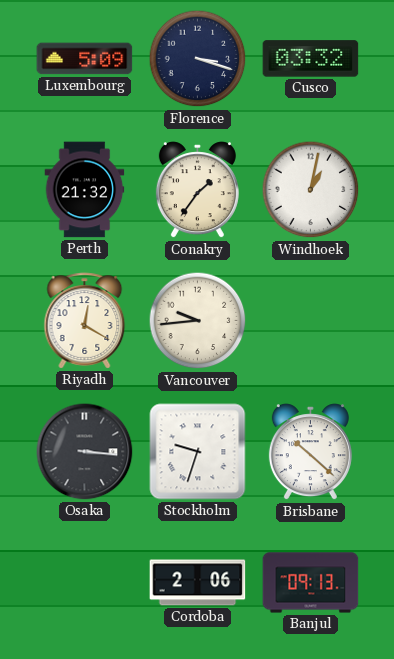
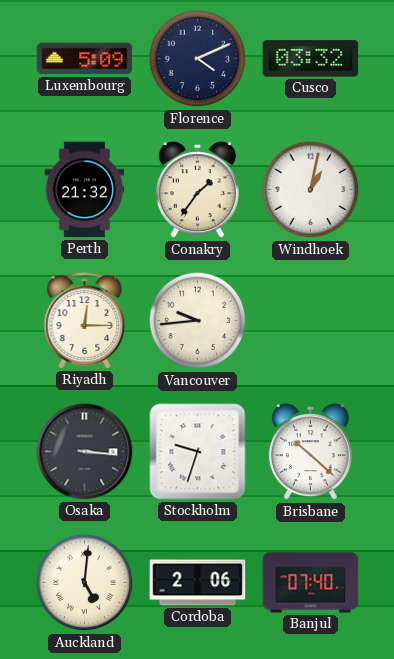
Florence: 3:18 -> 4:11 (198, 59)
Riyadh: 12:20 -> 12:15 (85, 321)
Auckland: none -> 5:01 (85, 583)
Banjul: 09:13 -> 07:40 (311, 583)
